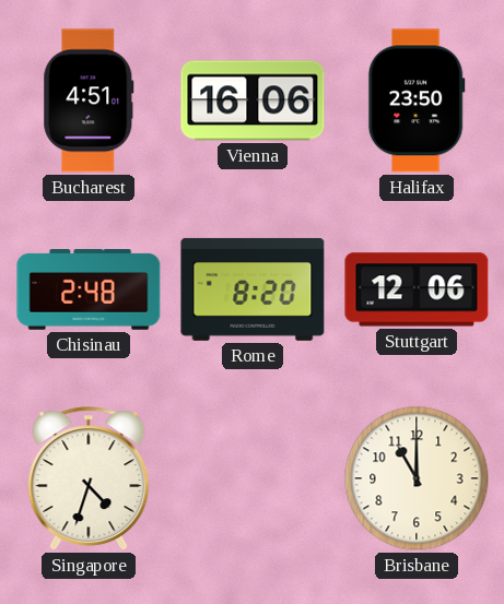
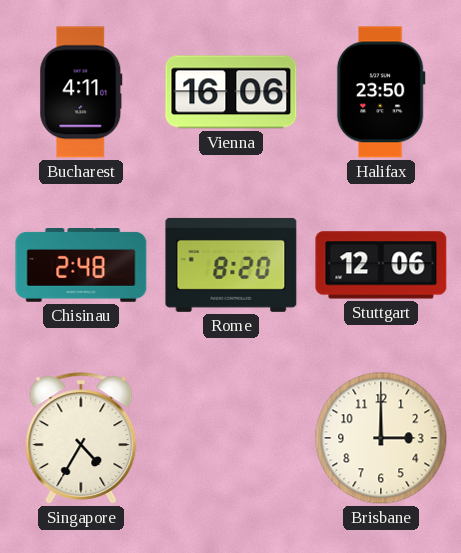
Bucharest: 4:51 -> 4:11 (81, 92)
Singapore: 4:33 -> 4:35 (81, 438)
Brisbane: 11:00 -> 3:00 (381, 438)
